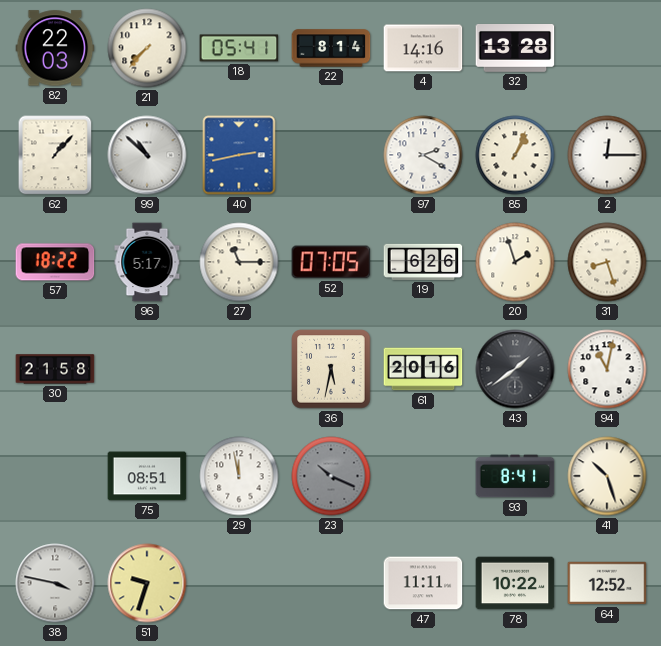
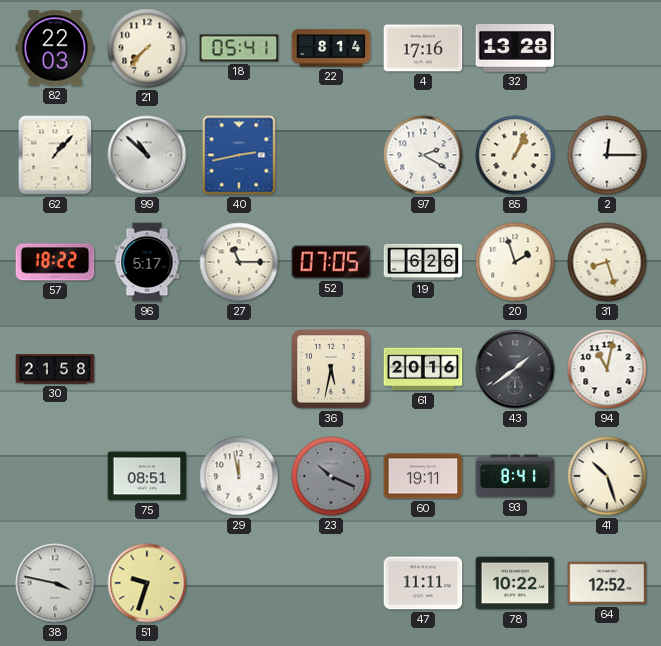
4: 14:16 -> 17:16 (423, 48)
60: none -> 19:11 (423, 476)
